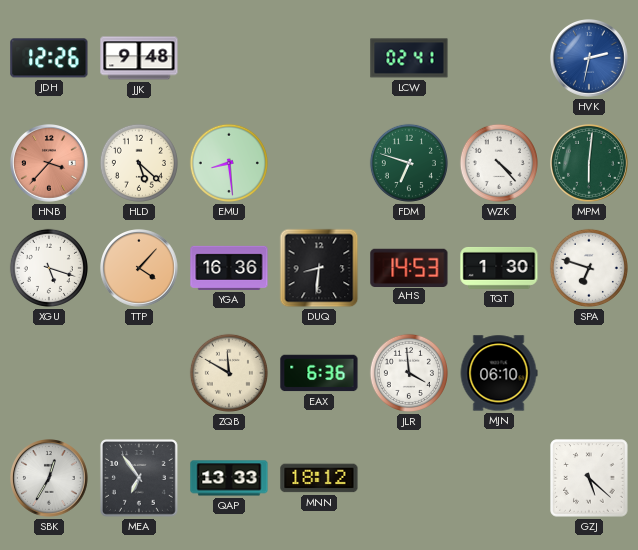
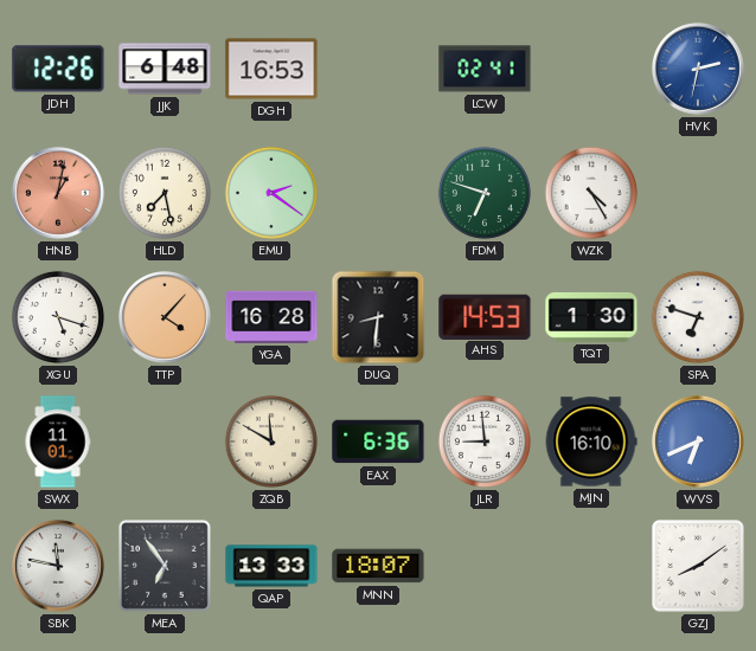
JJK: 9:48 -> 6:48 (165, 69)
DGH: none -> 16:53 (271, 69)
HNB: 3:37 -> 1:02 (59, 194)
HLD: 5:22 -> 7:28 (165, 193)
EMU: 8:29 -> 2:21 (271, 193)
WZK: 4:23 -> 4:25 (591, 193)
MPM: 6:01 -> none (590, 164)
YGA: 16:36 -> 16:28 (271, 317)
SWX: none -> 11:01 (58, 441)
JLR: 3:59 -> 8:59 (485, 441)
MJN: 06:10 -> 16:10 (591, 441)
WVS: none -> 6:41 (699, 443)
SBK: 12:35 -> 11:47 (59, 567)
MNN: 18:12 -> 18:07 (378, 566)
GZJ: 5:22 -> 8:09 (698, 566)
